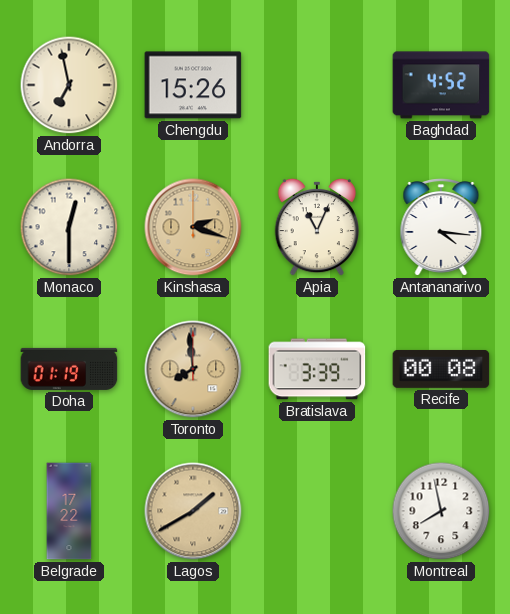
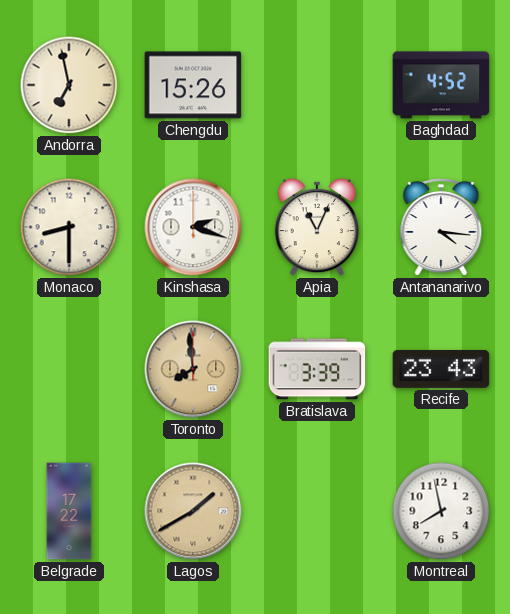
Monaco: 12:30 -> 8:30 (69, 227)
Kinshasa dial: champagne -> white (193, 227)
Doha: 01:19 -> none (69, 369)
Recife: 00:08 -> 23:43 (441, 369)
